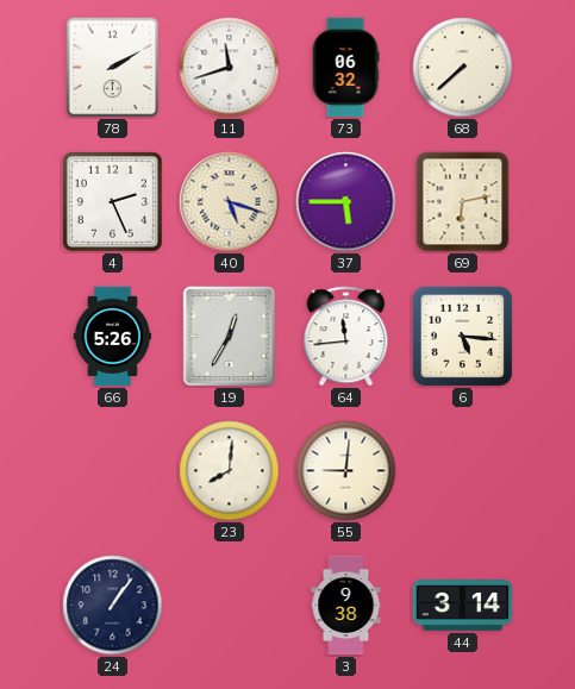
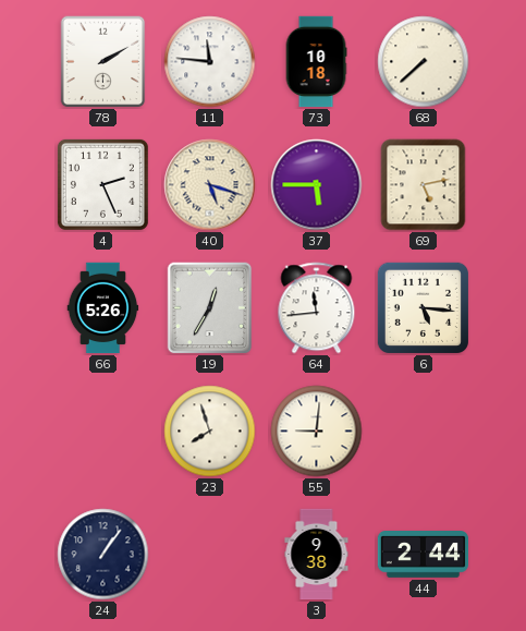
11: 11:42 -> 11:46 (210, 62)
73: 06:32 -> 10:18 (316, 62)
69: 6:13 -> 5:13 (424, 185)
23: 8:01 -> 7:57 (210, 432)
44: 3:14 -> 2:44 (424, 555)
